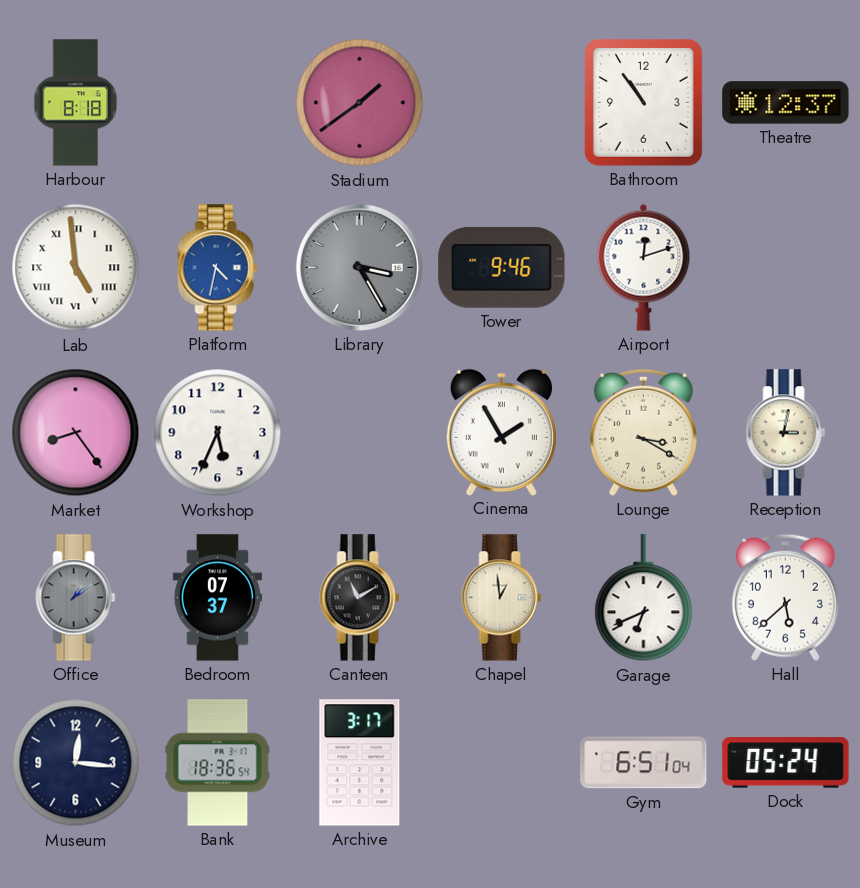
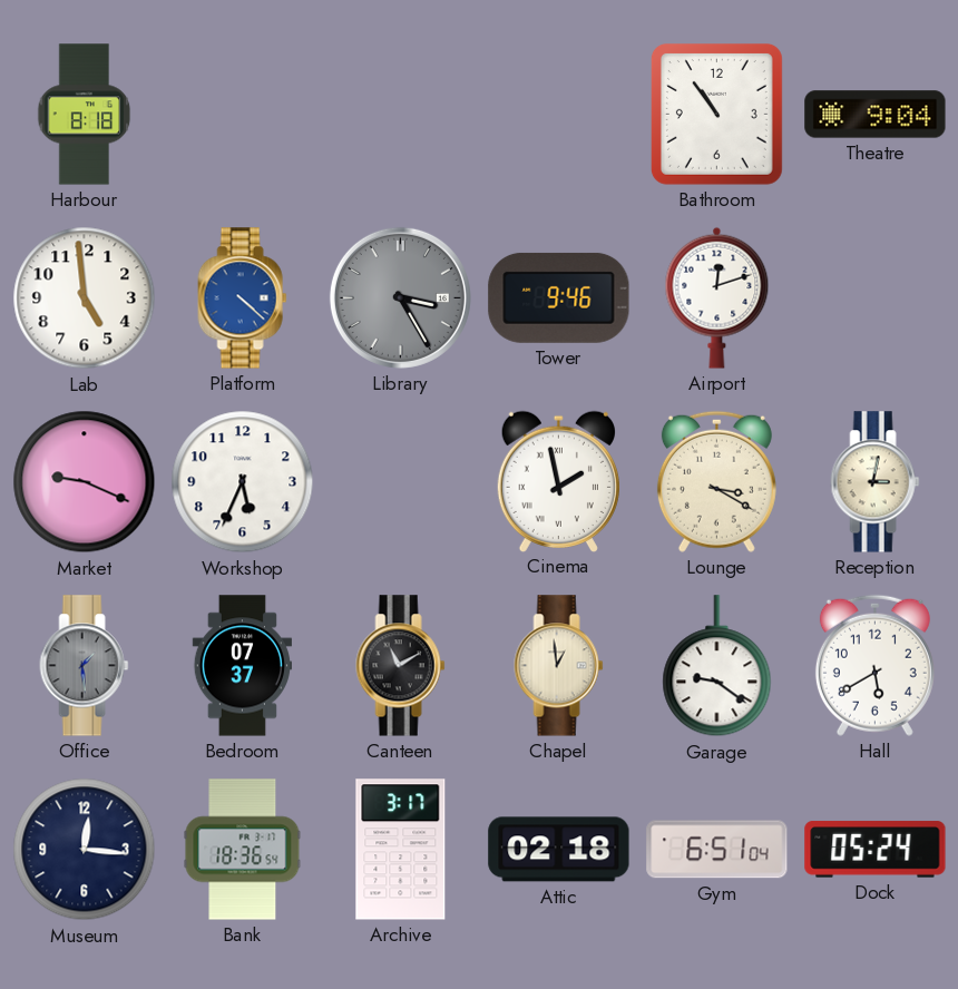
Stadium: 1:39 -> none (360, 103)
Theatre: 12:37 -> 9:04 (876, 115)
Lab numerals: Roman -> Arabic (85, 298)
Platform: 4:32 -> 4:22 (243, 298)
Market: 8:24 -> 9:19 (85, 482)
Cinema: 1:55 -> 1:58 (558, 481)
Office: 1:09 -> 1:29 (85, 666)
Garage: 6:41 -> 9:21 (717, 666)
Hall: 5:38 -> 5:40 (874, 665)
Attic: none -> 02:18 (559, 850)
